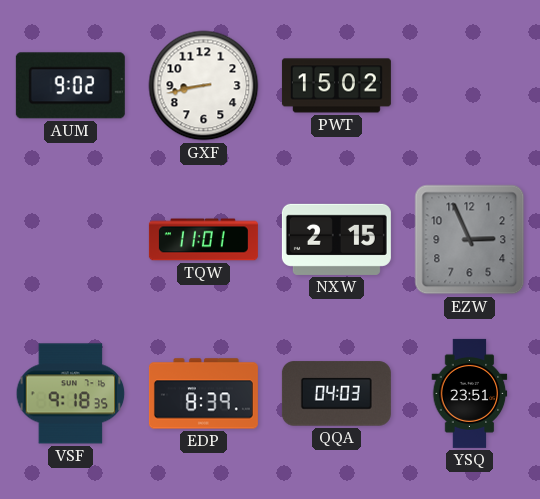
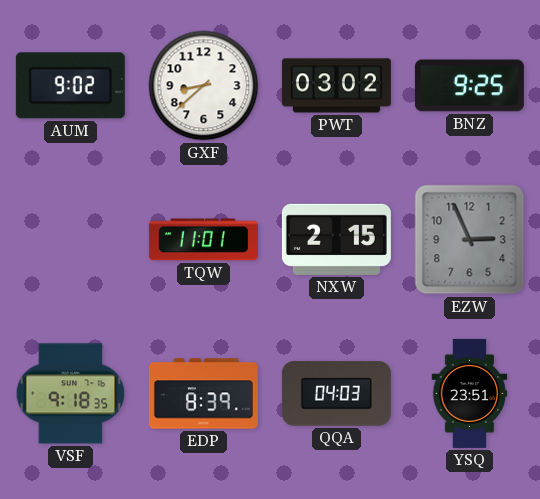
GXF: 8:43 -> 8:38 (204, 86)
PWT: 15:02 -> 03:02 (336, 86)
BNZ: none -> 9:25 (469, 86)
